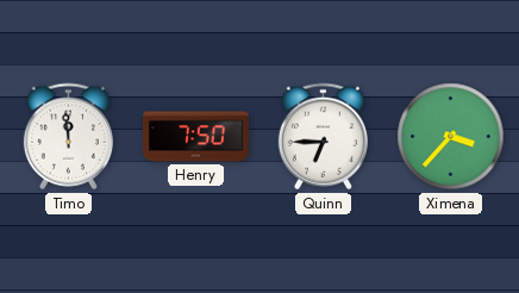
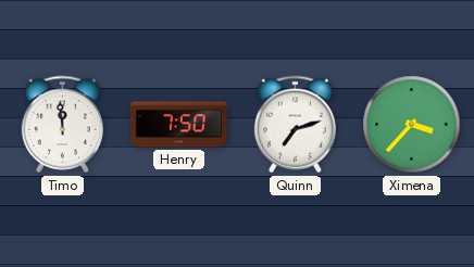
Quinn: 6:45 -> 7:12 (295, 125)
